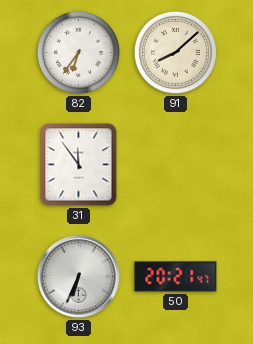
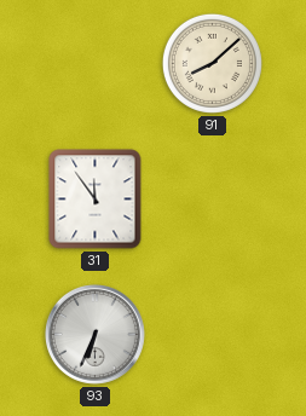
82: 6:36 -> none (78, 52)
50: 20:21 -> none (176, 277)
